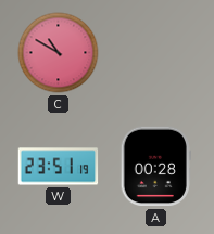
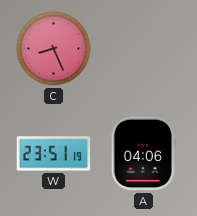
C: 10:50 -> 8:26 (54, 49)
A: 00:28 -> 04:06 (143, 154)
